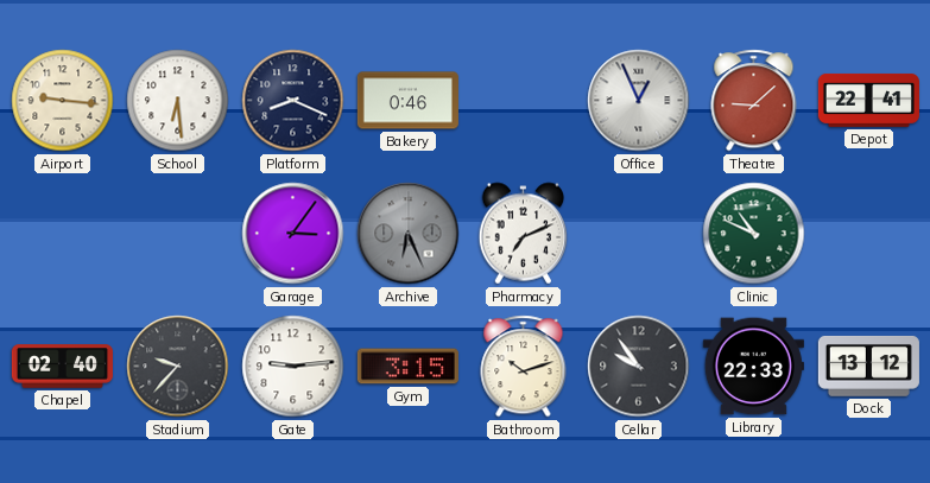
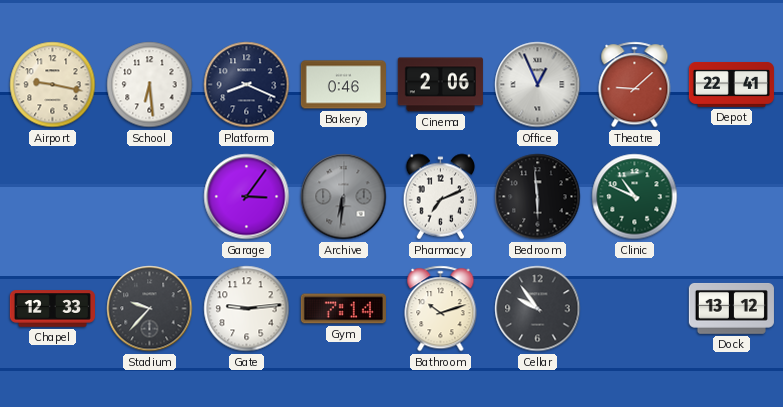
Airport: 9:16 -> 9:17 (53, 85)
Cinema: none -> 2:06 (440, 85)
Archive: 6:26 -> 6:31 (344, 197)
Bedroom: none -> 5:59 (538, 197)
Chapel: 02:40 -> 12:33 (52, 309)
Gym: 3:15 -> 7:14 (343, 309)
Library: 22:33 -> none (753, 367)
